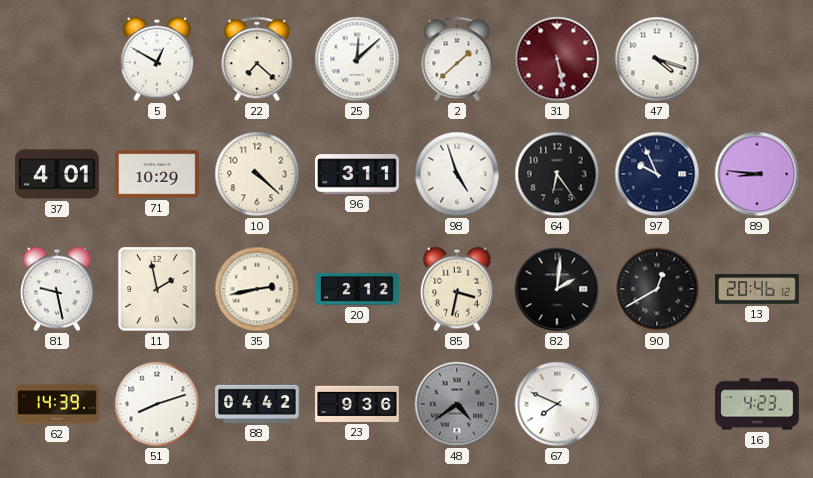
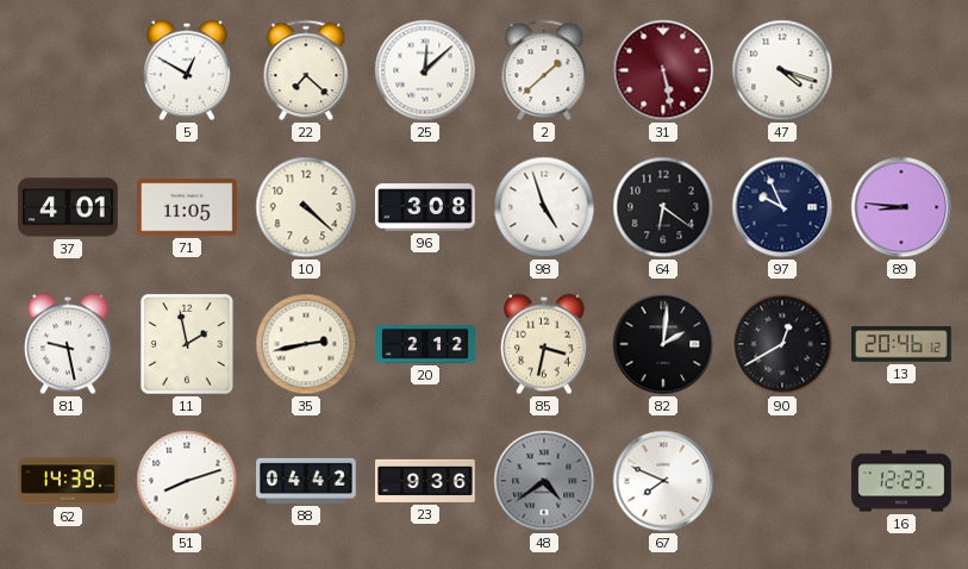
71: 10:29 -> 11:05 (188, 207)
96: 3:11 -> 3:08 (425, 207)
64: 6:24 -> 6:21 (663, 207)
16: 4:23 -> 12:23 (901, 481)
